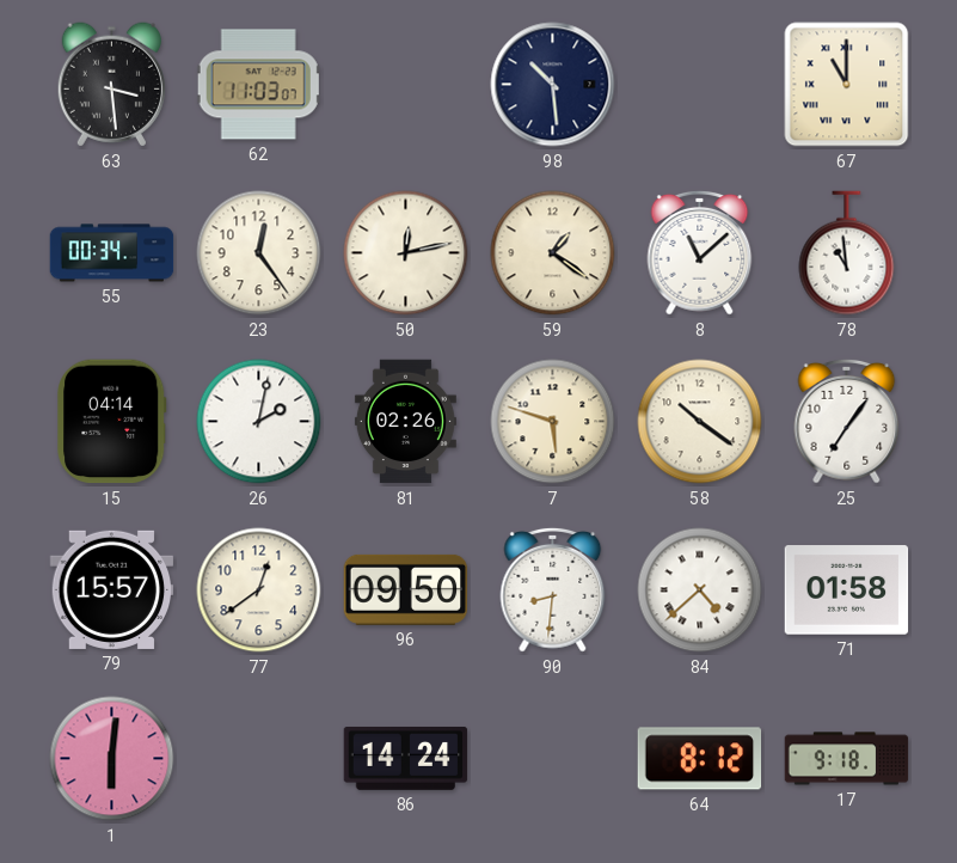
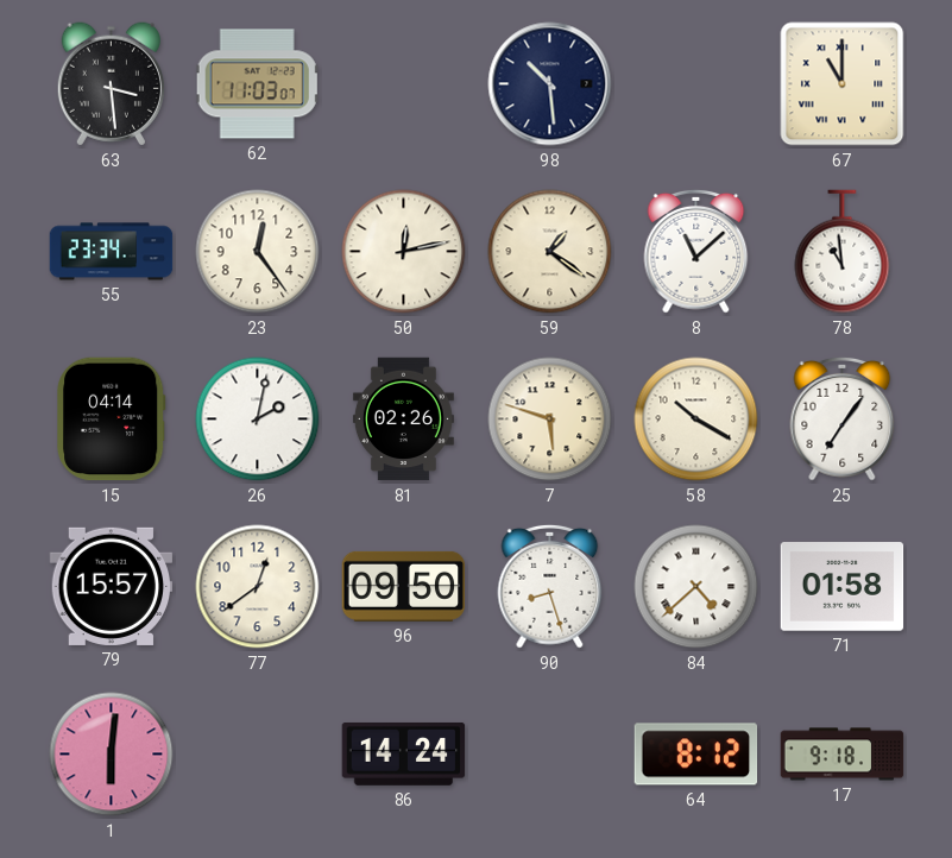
55: 00:34 -> 23:34 (112, 252)
58: 10:21 -> 10:20 (696, 419)
90: 8:31 -> 8:27 (550, 586)
